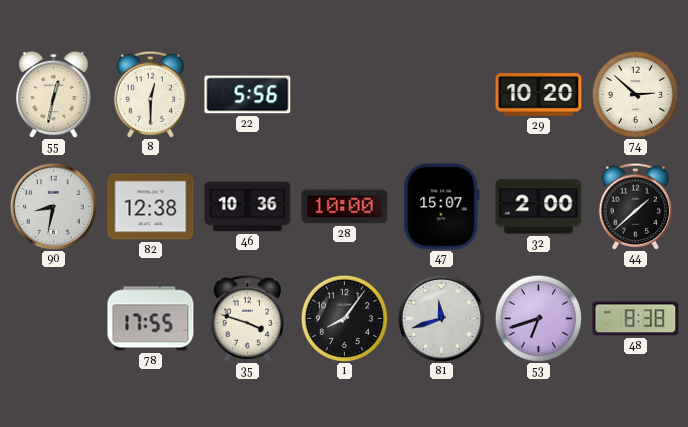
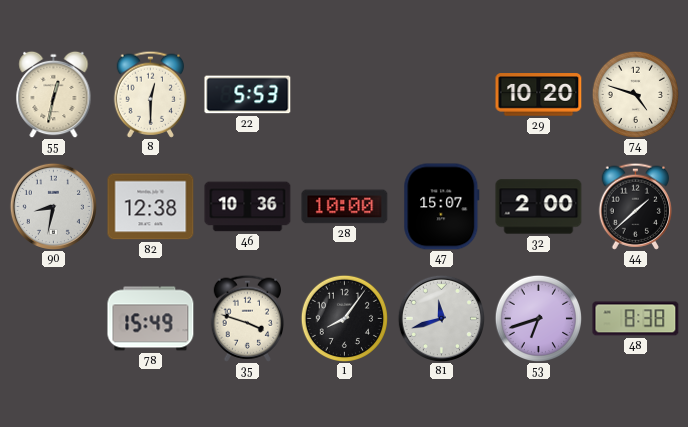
22: 5:56 -> 5:53 (248, 95)
74: 2:52 -> 4:48 (635, 94)
78: 17:55 -> 15:49 (151, 319)
